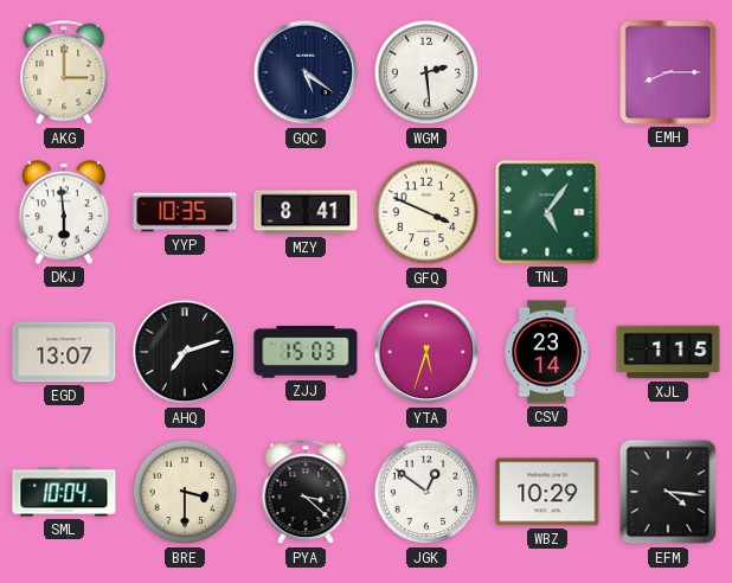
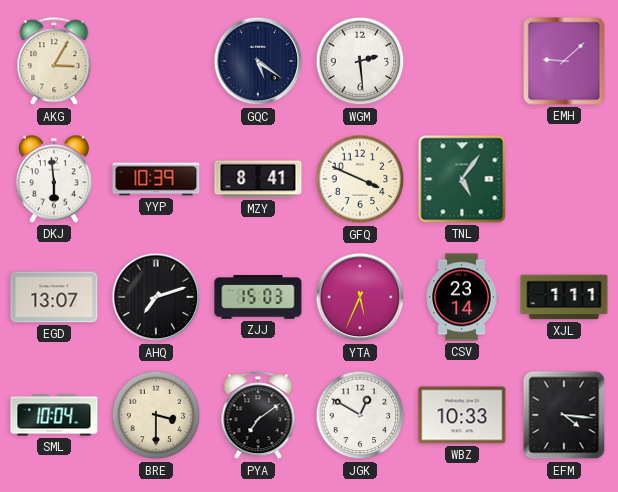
AKG: 3:00 -> 3:05 (54, 62)
EMH: 8:15 -> 9:08 (564, 61)
YYP: 10:35 -> 10:39 (156, 179)
YTA: 5:33 -> 5:34 (360, 297)
XJL: 1:15 -> 1:11 (564, 297)
PYA: 3:22 -> 7:09 (258, 416)
JGK: 12:51 -> 12:50 (360, 415)
WBZ: 10:29 -> 10:33 (462, 415)
